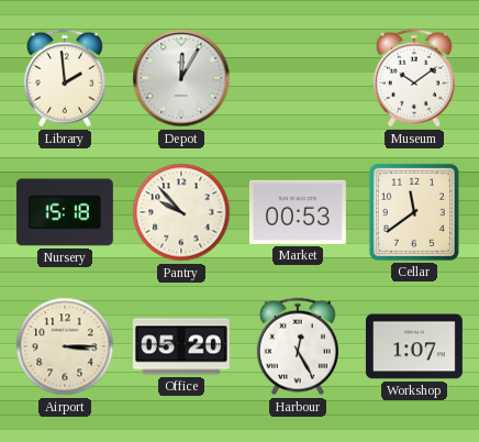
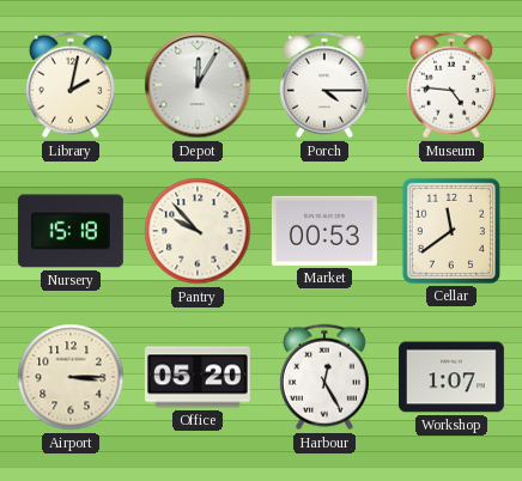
Library: 1:59 -> 2:02 (71, 85)
Porch: none -> 4:15 (324, 85)
Museum: 10:09 -> 4:46 (451, 85)
